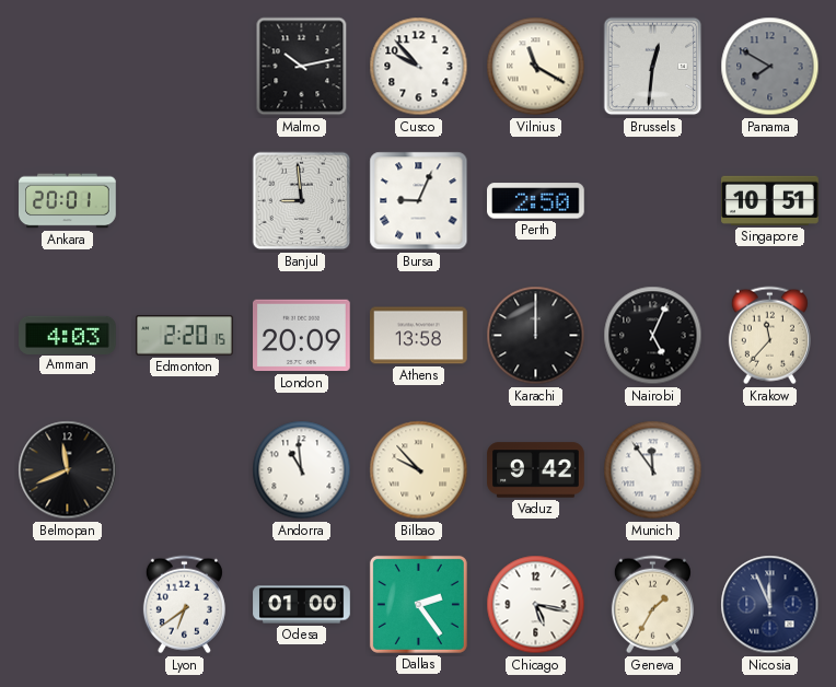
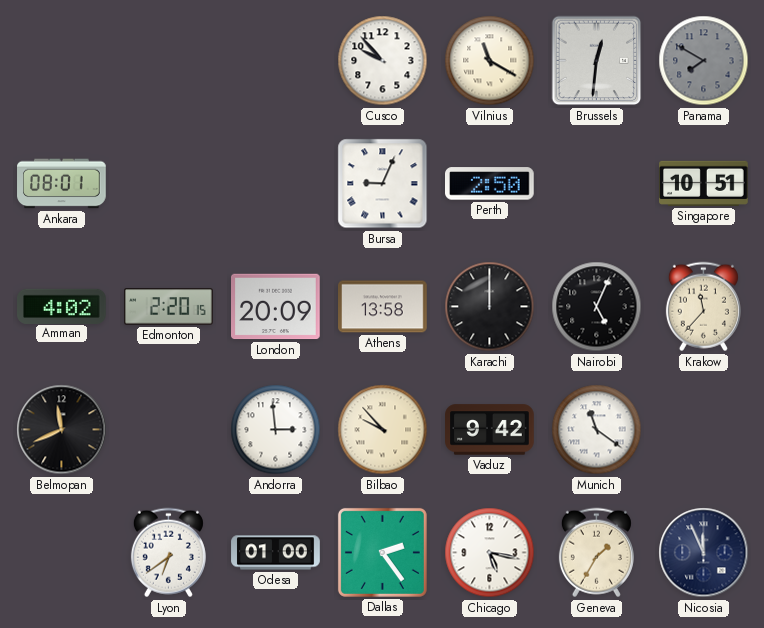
Malmo: 10:13 -> none (302, 67)
Ankara: 20:01 -> 08:01 (62, 184)
Banjul: 8:59 -> none (302, 201)
Amman: 4:03 -> 4:02 (62, 306)
Andorra: 10:59 -> 2:59 (276, 430)
Munich: 11:54 -> 11:21 (597, 430)
